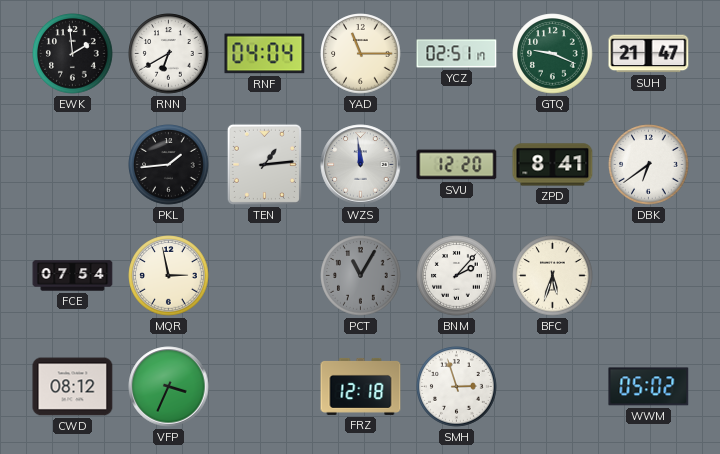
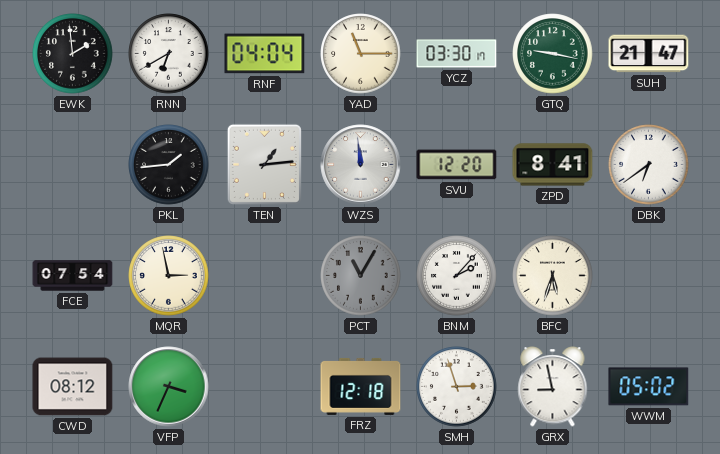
YCZ: 02:51 -> 03:30 (457, 54)
GTQ: 9:19 -> 9:17 (553, 54)
GRX: none -> 8:58 (553, 387)
